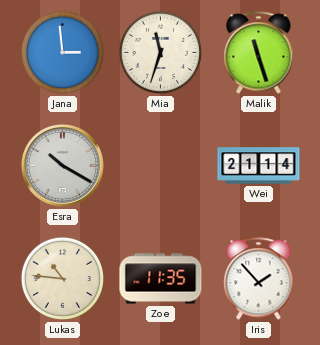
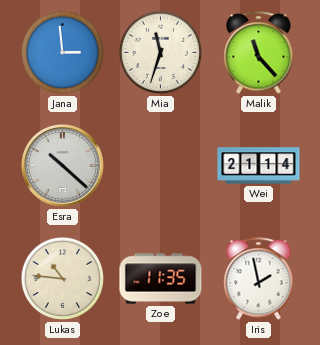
Malik: 11:27 -> 11:23 (259, 53)
Esra: 10:20 -> 10:22 (62, 165)
Iris: 1:53 -> 1:58 (259, 279)
